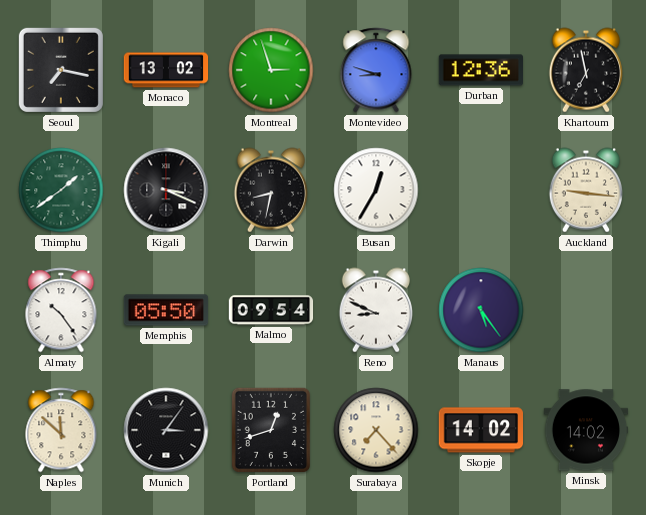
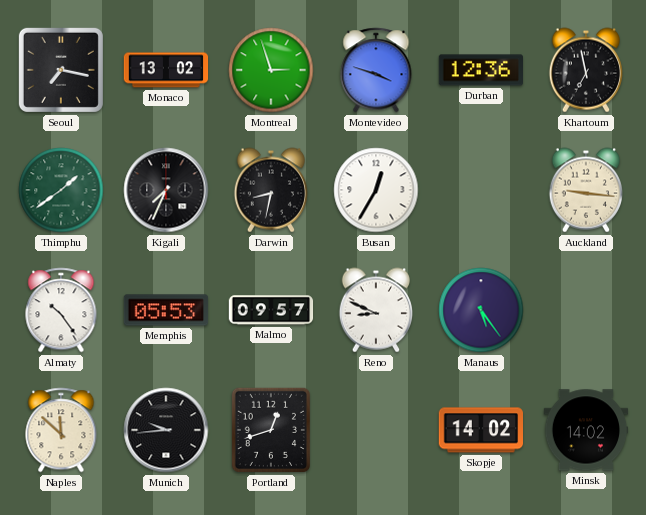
Montevideo: 8:48 -> 3:48 (376, 70)
Kigali: 3:19 -> 7:34 (166, 190)
Memphis: 05:50 -> 05:53 (166, 310)
Malmo: 09:54 -> 09:57 (271, 310)
Munich: 3:06 -> 9:44 (166, 430)
Surabaya: 7:23 -> none (376, 430)
